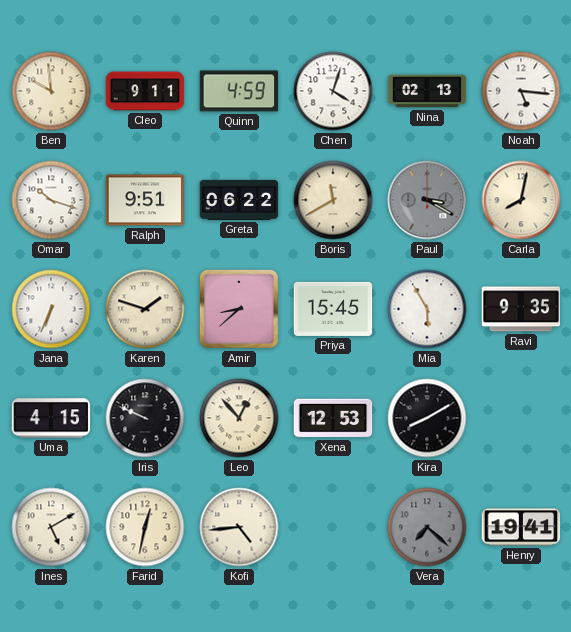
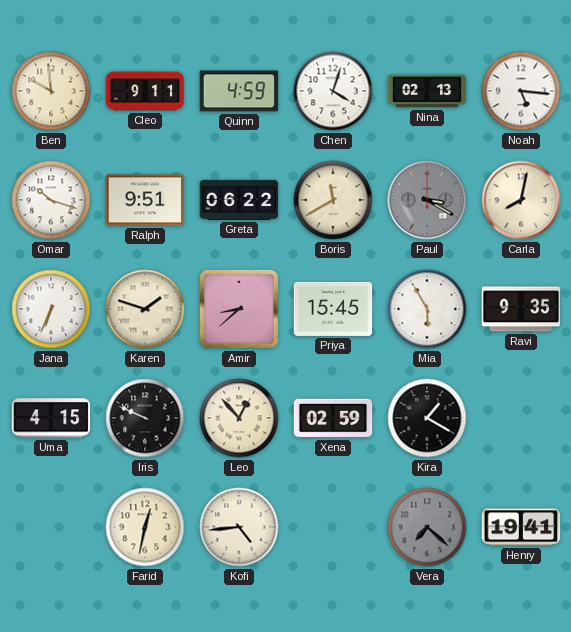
Xena: 12:53 -> 02:59 (333, 418)
Kira: 8:10 -> 1:20 (427, 418)
Ines: 5:10 -> none (51, 527)
